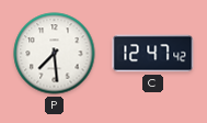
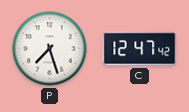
P: 7:29 -> 7:27 (50, 49)
